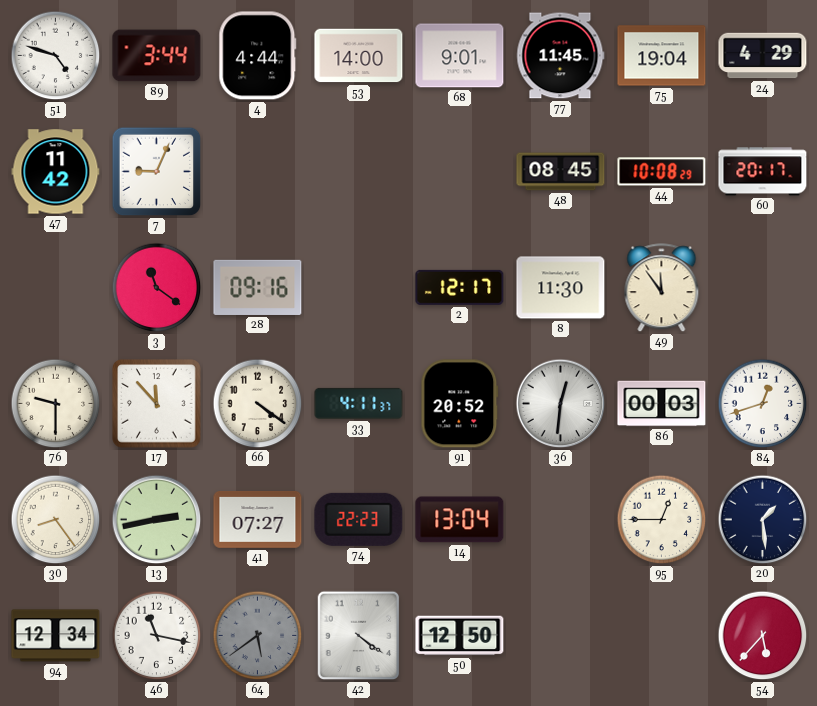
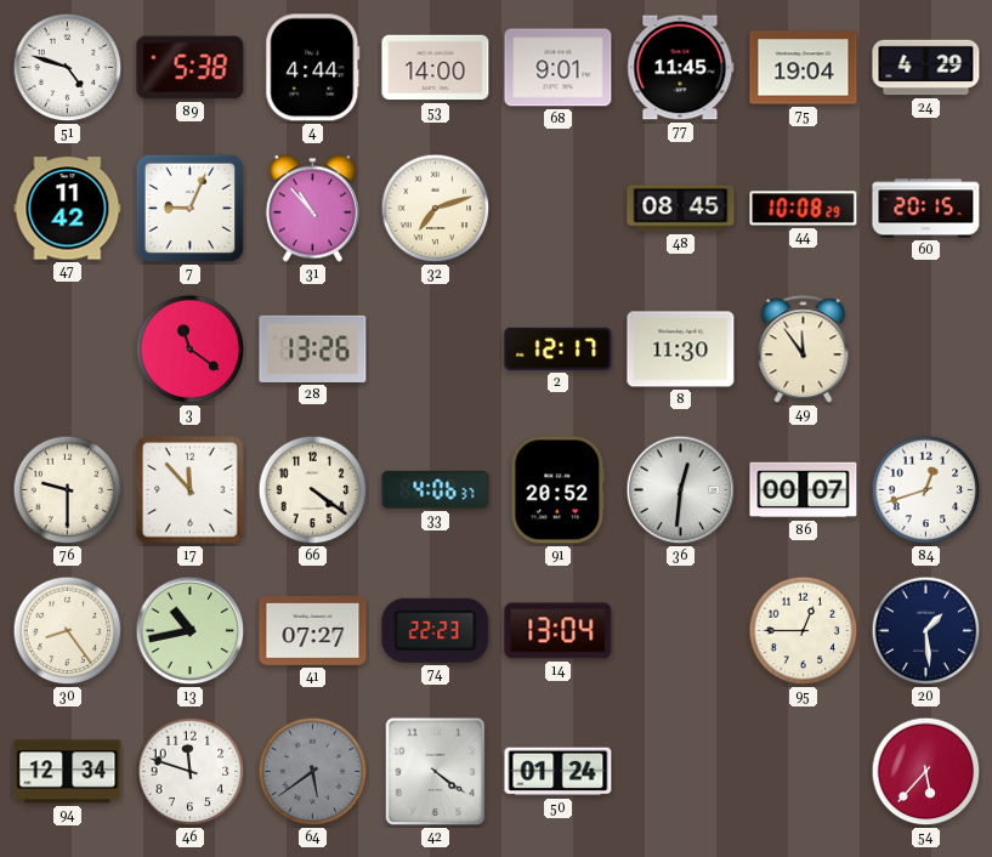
89: 3:44 -> 5:38 (191, 68)
31: none -> 10:53 (312, 209)
32: none -> 7:12 (436, 209)
60: 20:17 -> 20:15 (926, 209)
28: 09:16 -> 13:26 (313, 348)
33: 4:11 -> 4:06 (436, 489)
86: 00:03 -> 00:07 (804, 490)
13: 2:43 -> 10:43 (191, 631)
46: 11:17 -> 11:48 (191, 772)
50: 12:50 -> 01:24 (559, 772)
